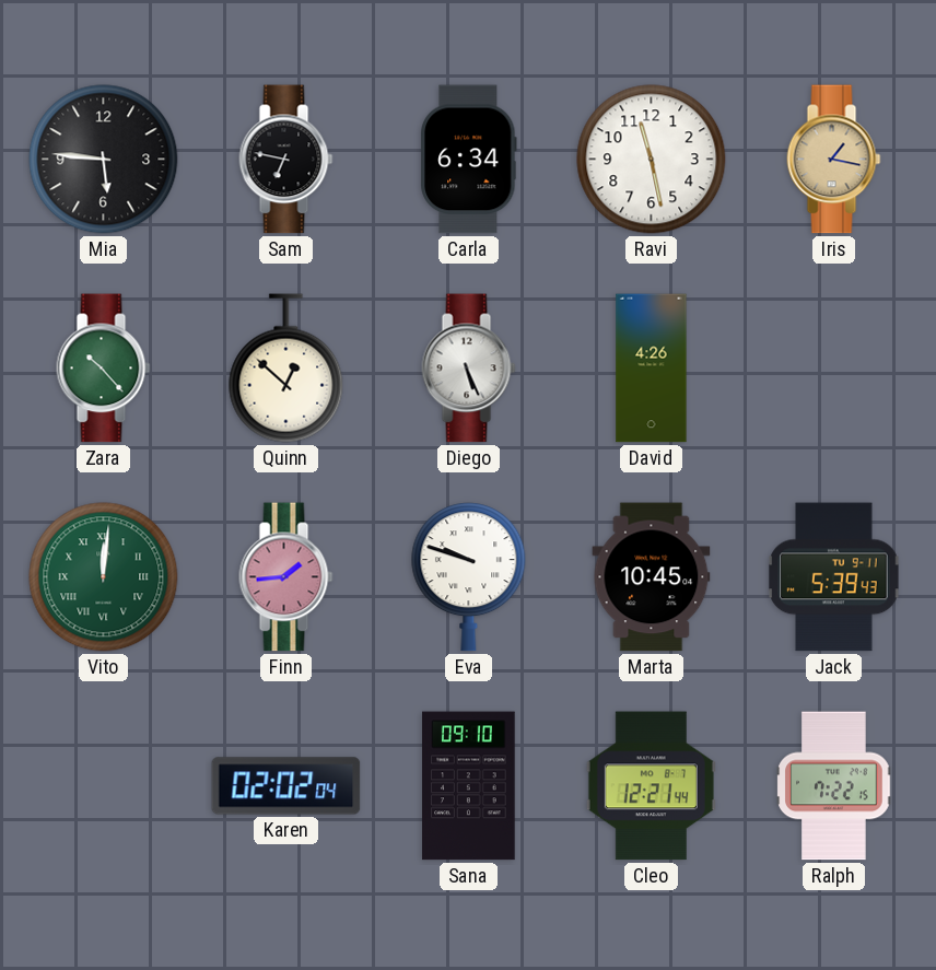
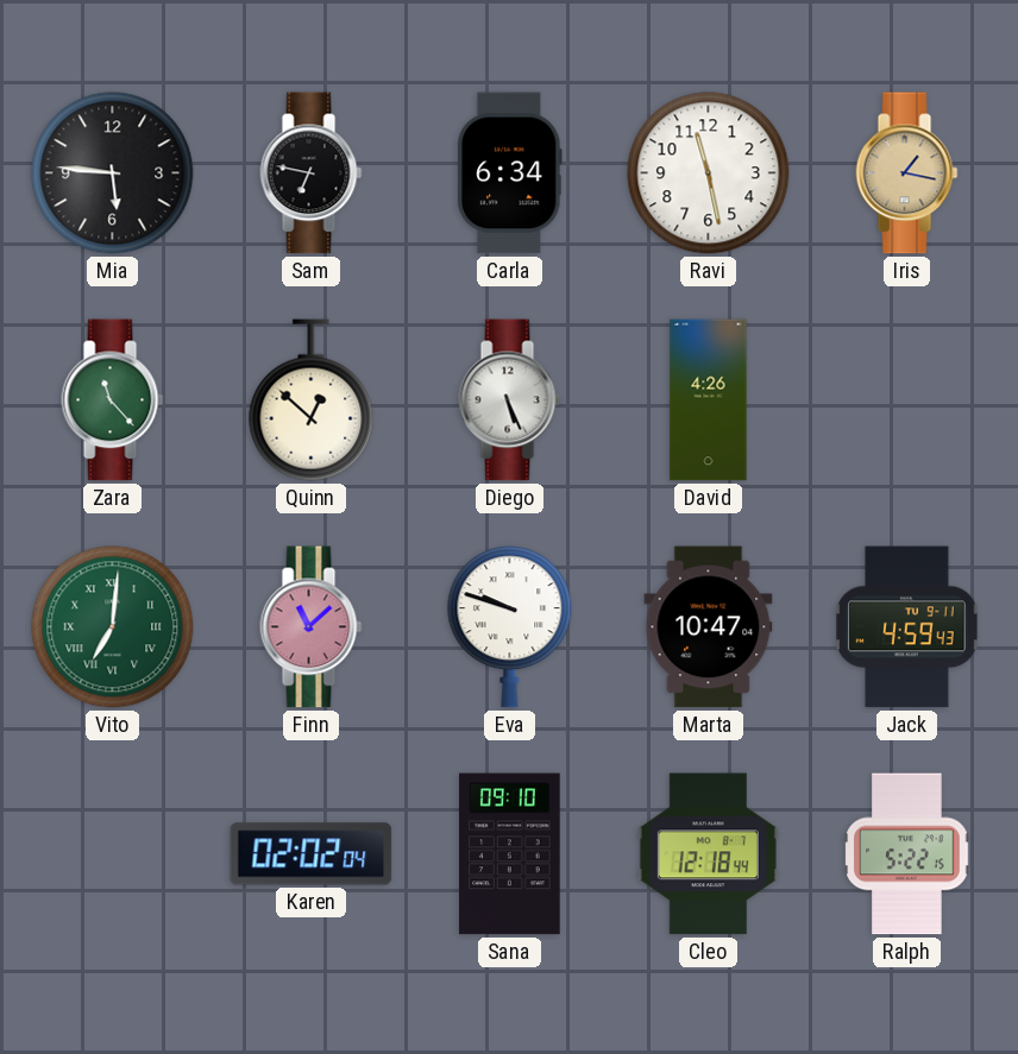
Zara: 10:23 -> 11:23 (113, 400)
Vito: 12:01 -> 7:01 (113, 627)
Finn: 1:44 -> 11:08 (312, 627)
Marta: 10:45 -> 10:47 (709, 627)
Jack: 5:39 -> 4:59 (907, 627)
Cleo: 12:21 -> 12:18 (708, 854)
Ralph: 7:22 -> 5:22 (907, 854)
